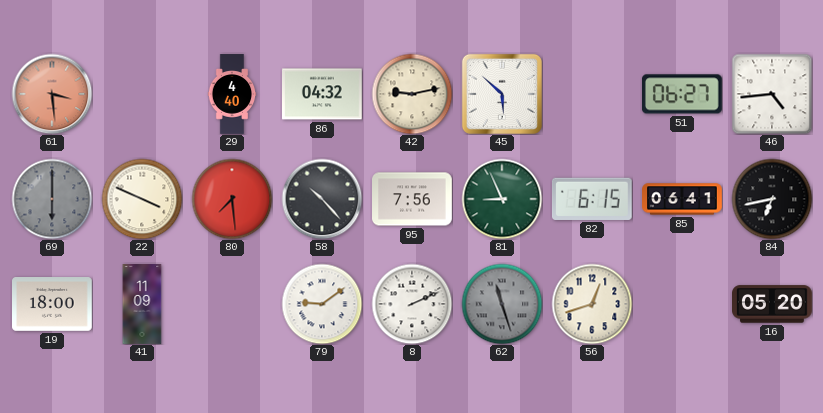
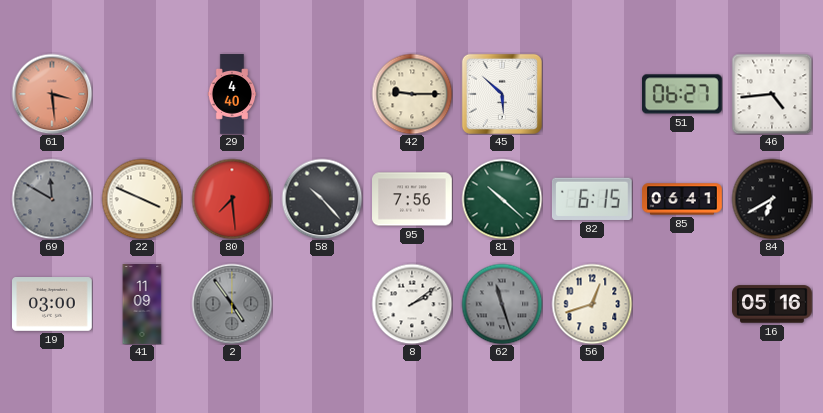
86: 04:32 -> none (323, 94)
42: 9:13 -> 9:15 (412, 94)
69: 6:00 -> 11:50 (52, 199)
81: 8:56 -> 10:22 (502, 199)
84: 6:43 -> 6:40 (772, 199)
19: 18:00 -> 03:00 (53, 305)
2: none -> 4:54 (232, 304)
79: 9:09 -> none (322, 304)
8: 2:11 -> 2:09 (412, 304)
16: 05:20 -> 05:16 (773, 304)
